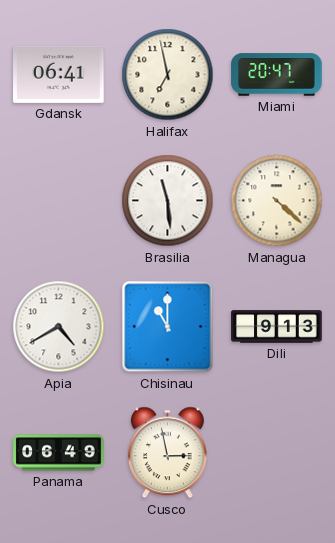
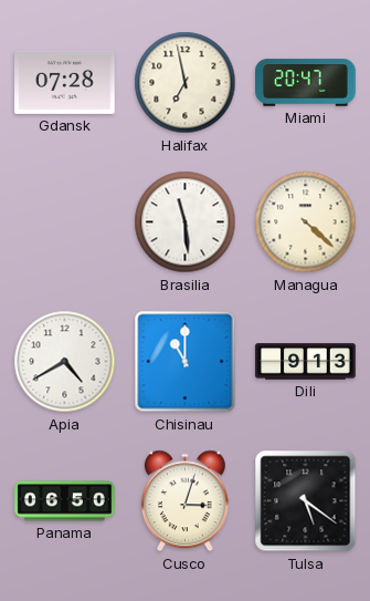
Gdansk: 06:41 -> 07:28 (65, 82)
Panama: 06:49 -> 06:50 (65, 501)
Cusco: 2:58 -> 3:03 (184, 501)
Tulsa: none -> 5:21 (306, 501)
